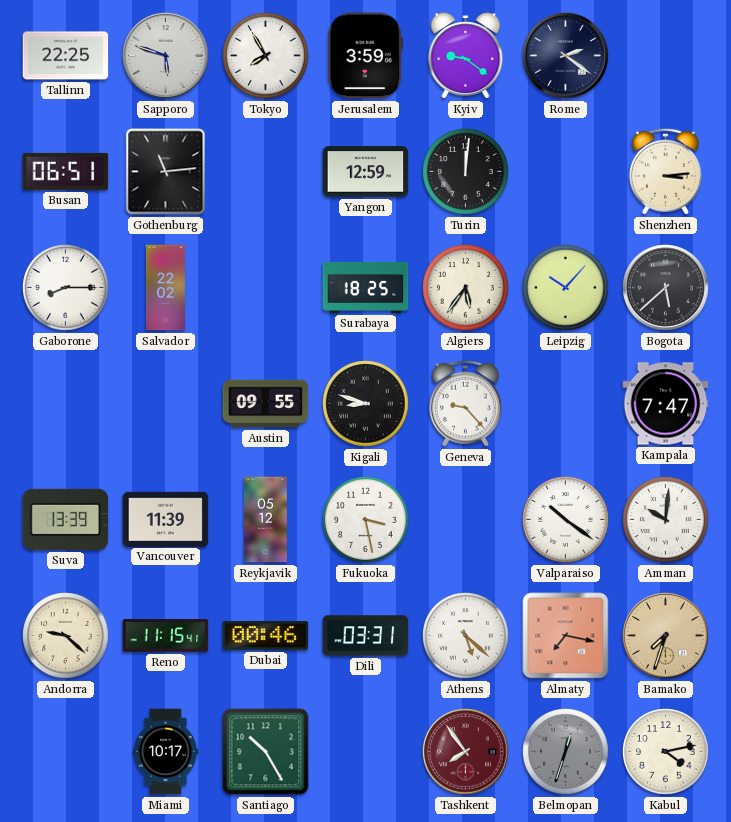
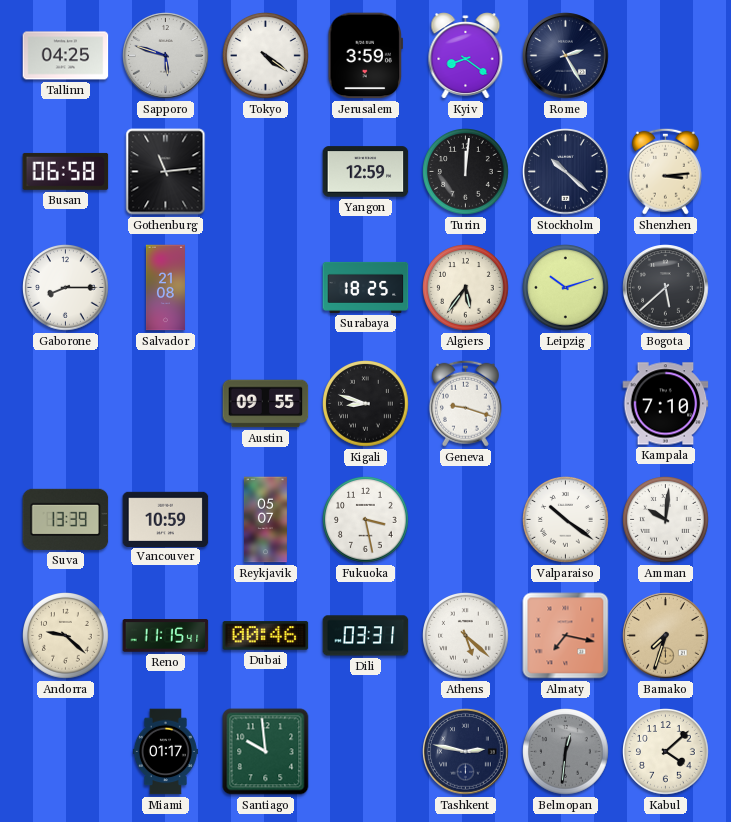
Tallinn: 22:25 -> 04:25 (66, 56)
Tokyo: 7:55 -> 4:21 (266, 56)
Kyiv: 9:21 -> 8:21 (466, 56)
Rome: 2:21 -> 2:25 (566, 56)
Busan: 06:51 -> 06:58 (66, 171)
Stockholm: none -> 10:22 (566, 172)
Salvador: 22:02 -> 21:08 (165, 288)
Leipzig: 10:07 -> 10:12 (566, 288)
Geneva: 9:23 -> 9:18 (465, 403)
Kampala: 7:47 -> 7:10 (666, 404)
Vancouver: 11:39 -> 10:59 (166, 519)
Reykjavik: 05:12 -> 05:07 (265, 520)
Miami: 10:17 -> 01:17 (165, 752)
Santiago: 10:25 -> 9:59 (266, 752)
Tashkent: 7:54 -> 2:47 (466, 752)
Tashkent dial: burgundy -> navy (466, 752)
Belmopan: 12:33 -> 12:31 (566, 752)
Kabul: 4:13 -> 4:08 (666, 752)
